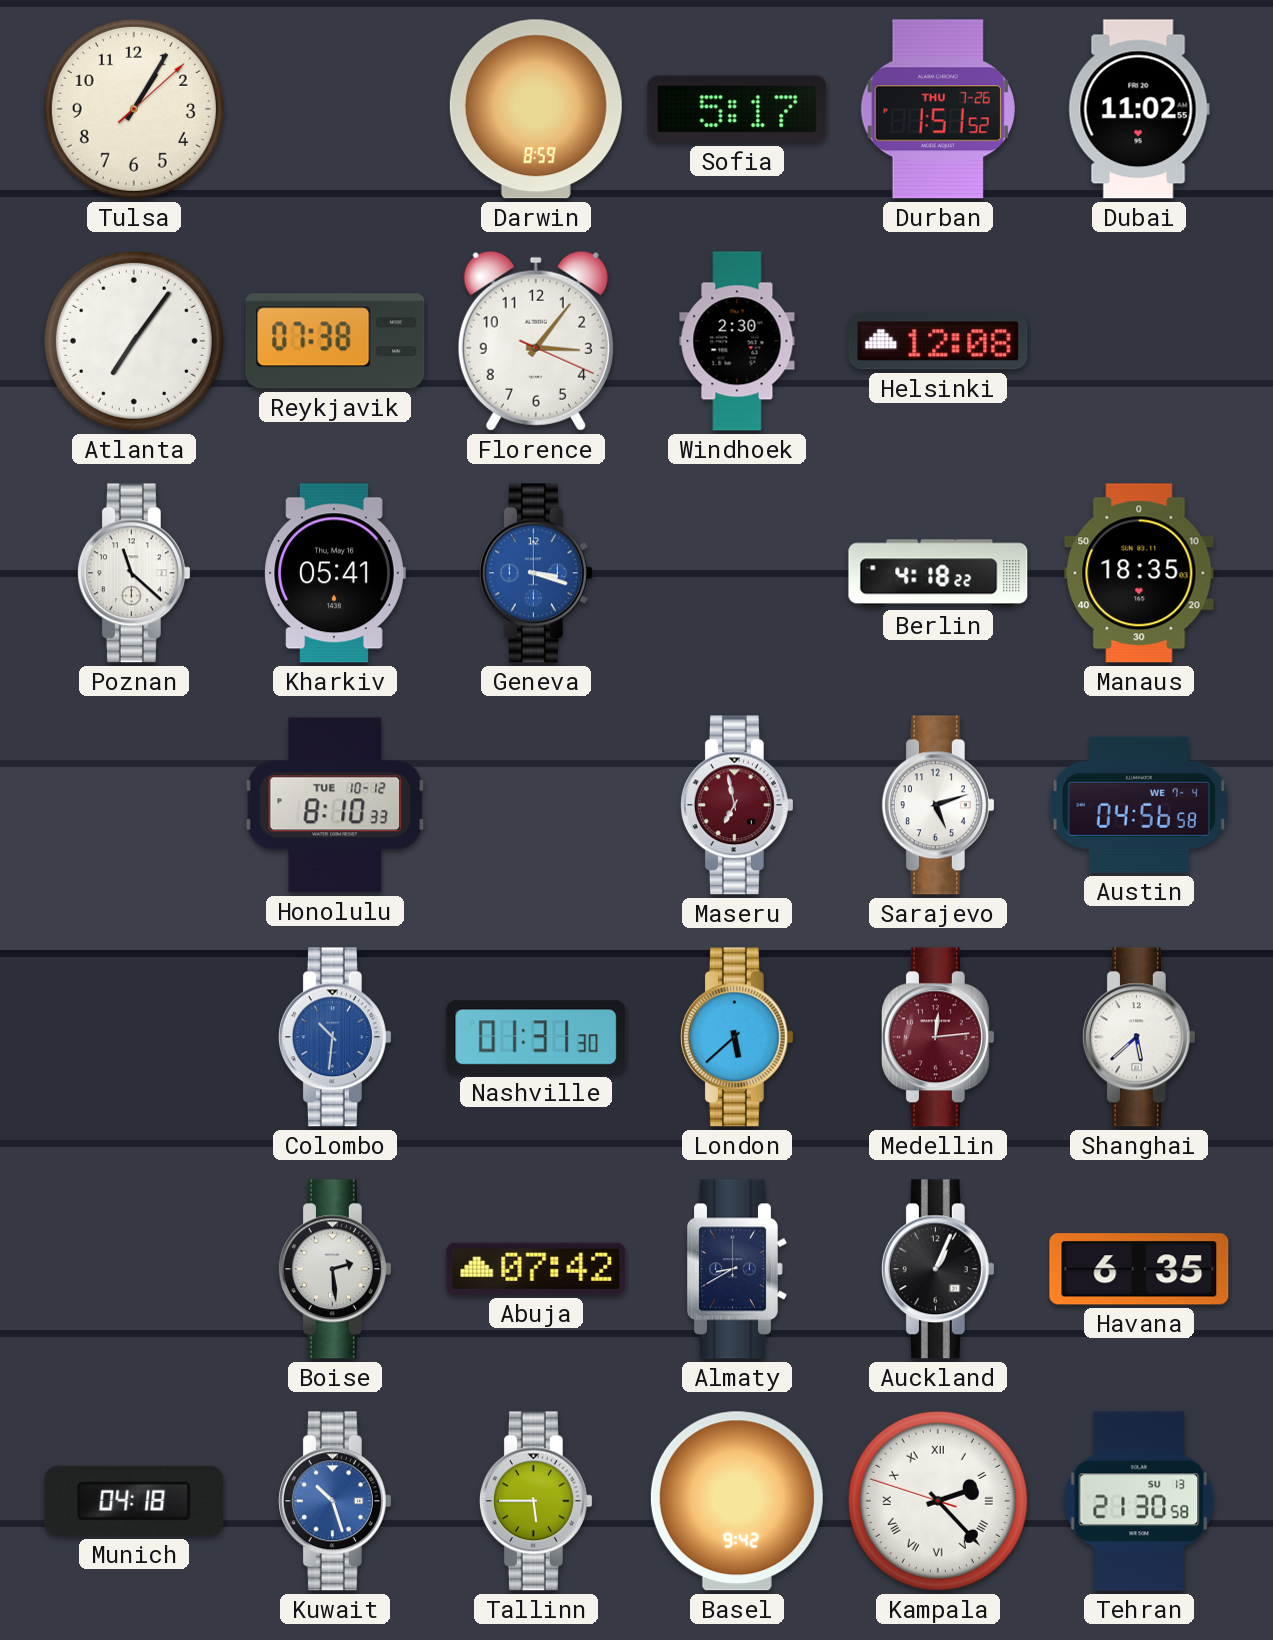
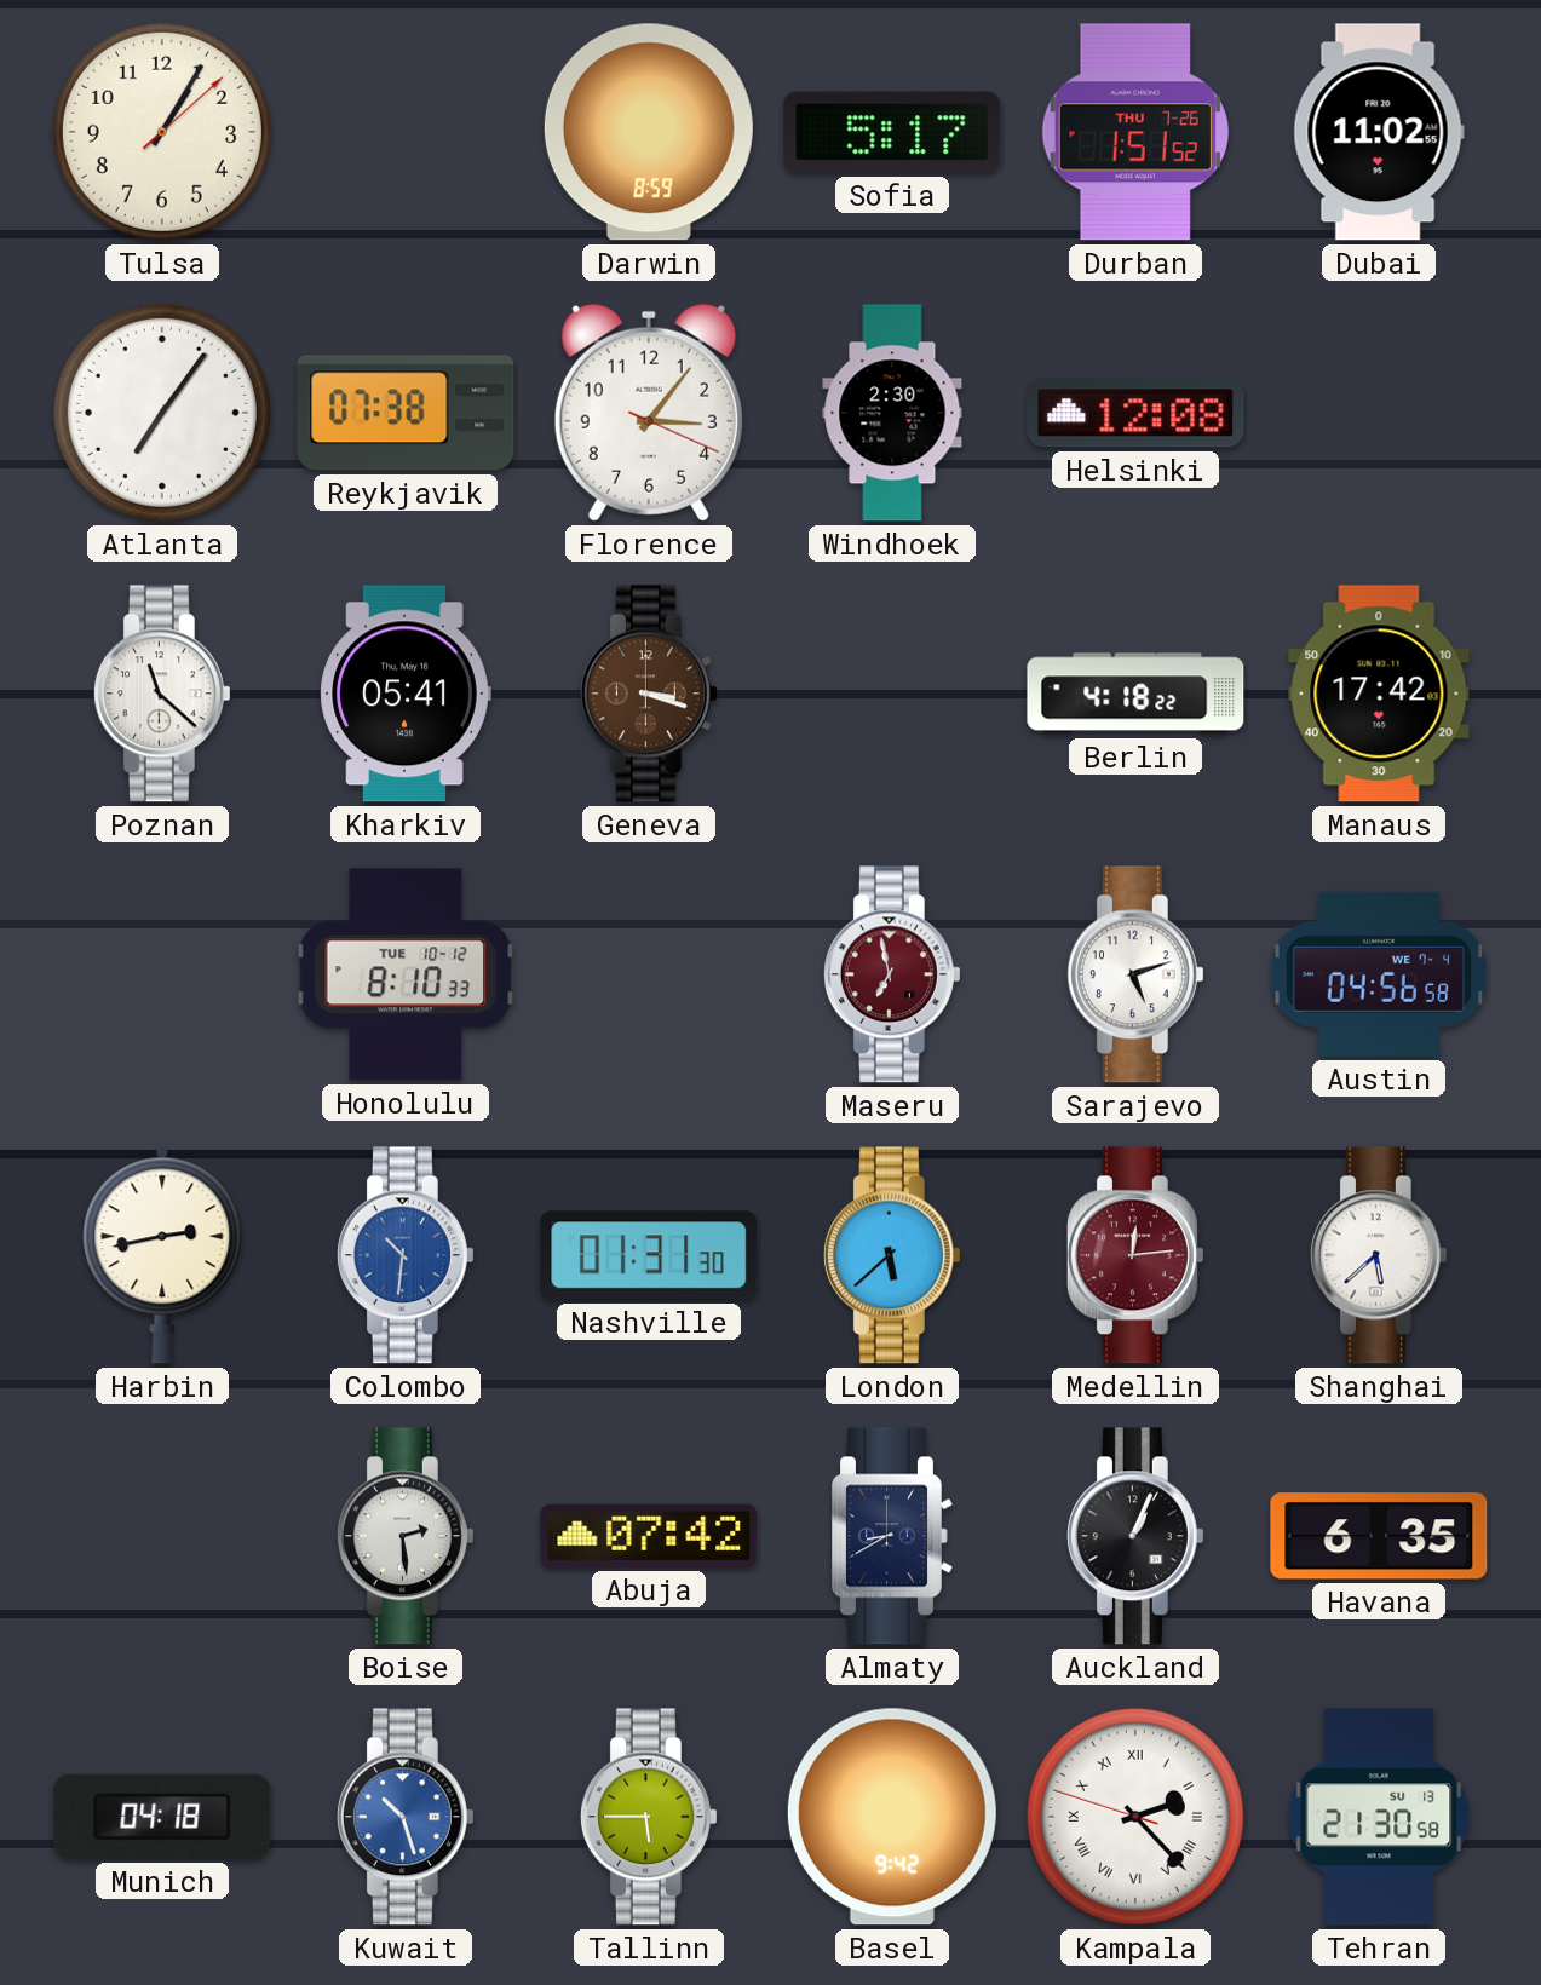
Geneva dial: blue -> brown (649, 694)
Manaus: 18:35 -> 17:42 (1379, 694)
Harbin: none -> 2:43 (162, 1255)
